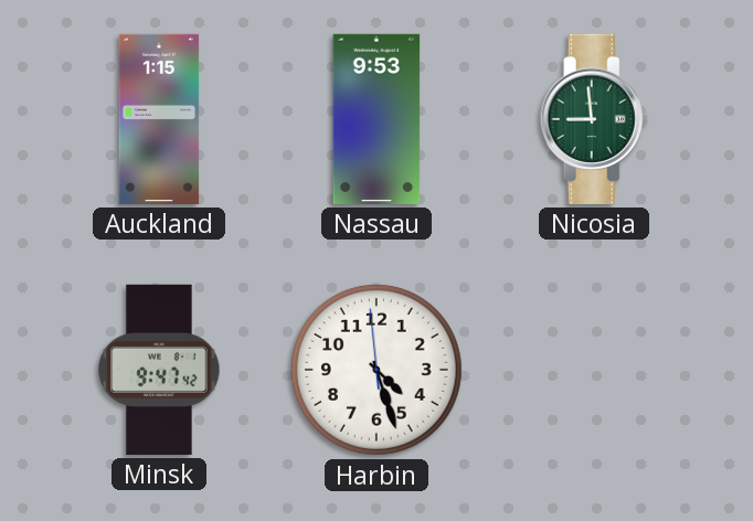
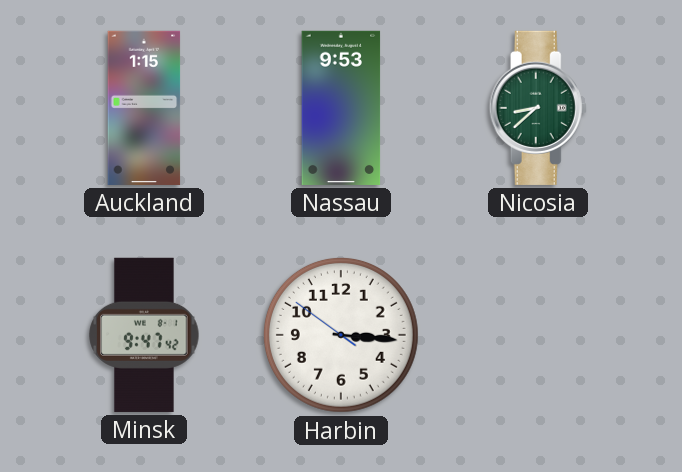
Nicosia: 8:59 -> 8:38 (538, 108)
Harbin: 4:26 -> 3:15 (341, 335)
